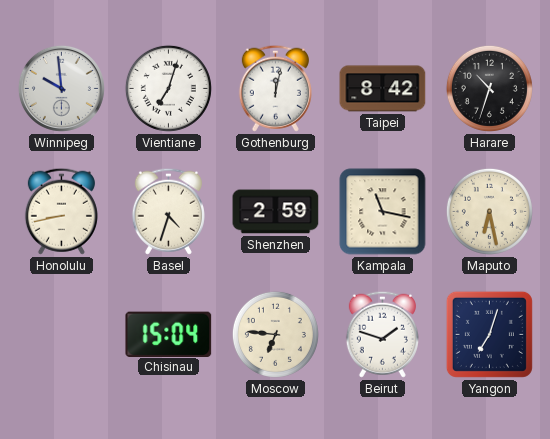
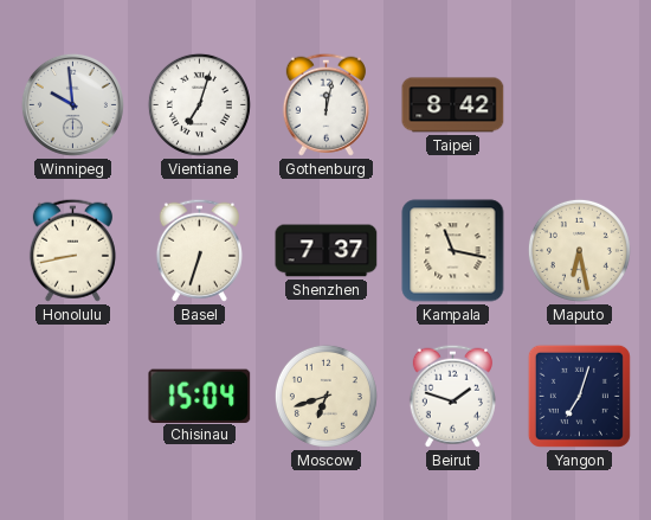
Harare: 10:33 -> none (489, 88)
Basel: 4:33 -> 6:33 (199, 250)
Shenzhen: 2:59 -> 7:37 (327, 251)
Moscow: 6:46 -> 6:42 (325, 396)
